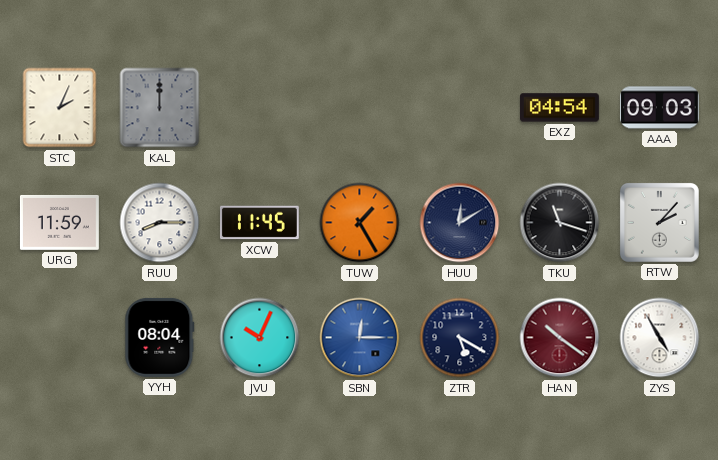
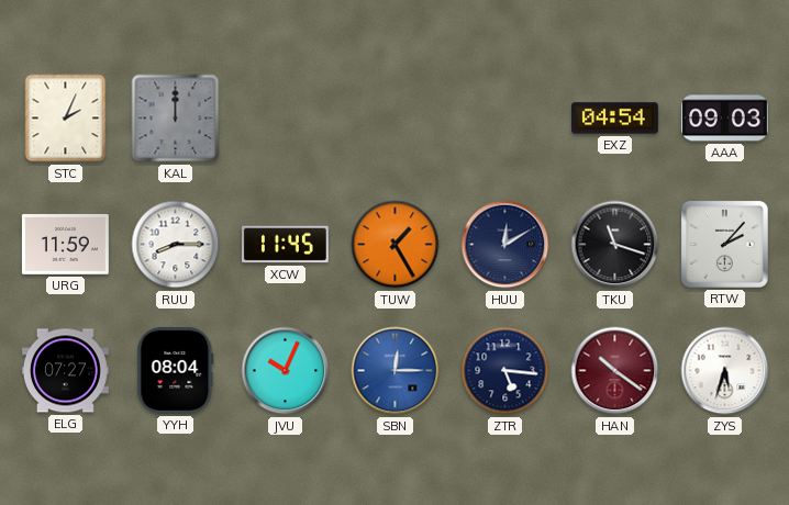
ELG: none -> 07:27 (65, 371)
ZTR: 5:20 -> 5:16 (505, 371)
ZYS: 4:55 -> 5:33 (725, 371)
